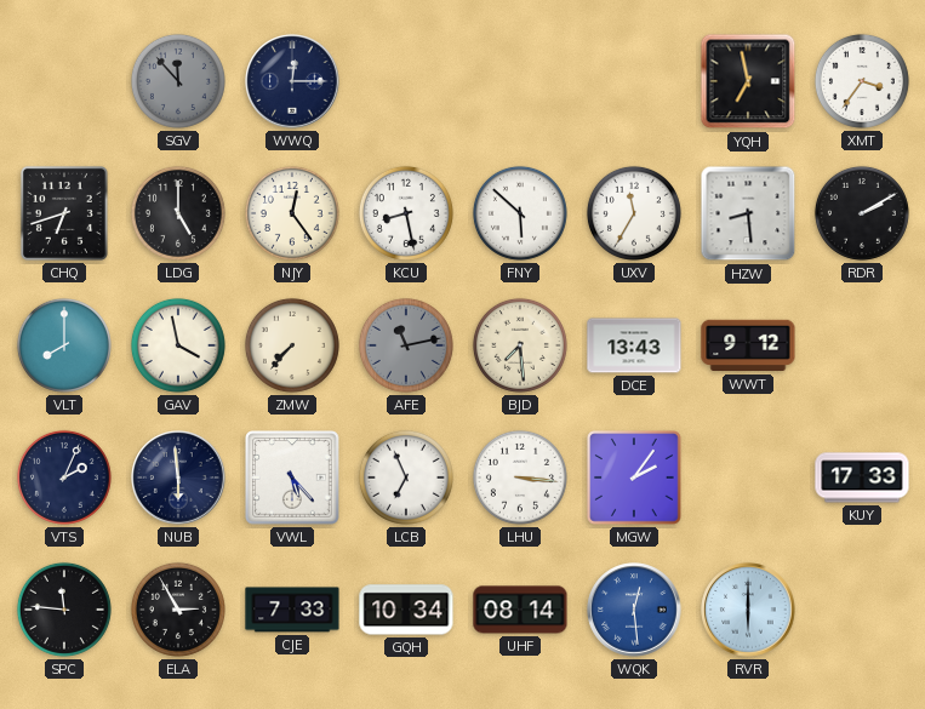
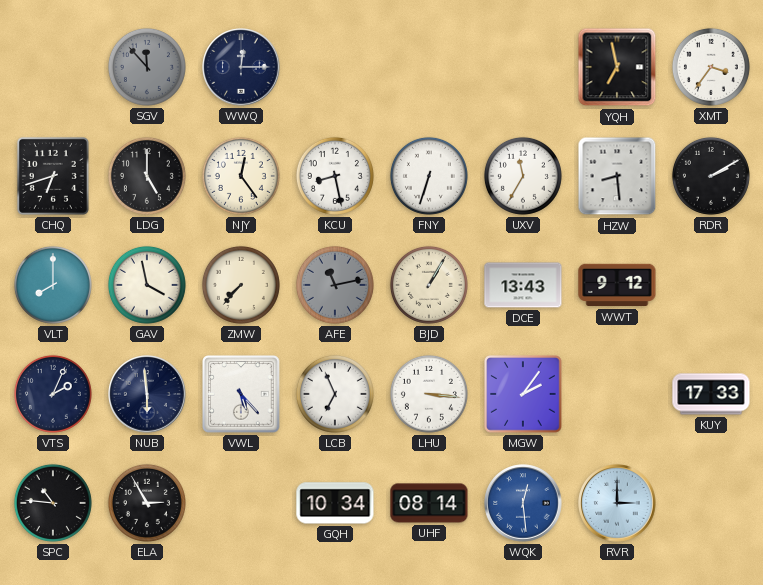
FNY: 5:52 -> 6:33 (429, 176)
BJD: 7:29 -> 1:05 (429, 285)
SPC: 11:46 -> 10:46 (53, 503)
CJE: 7:33 -> none (292, 610)
RVR: 6:00 -> 3:00 (617, 503)
